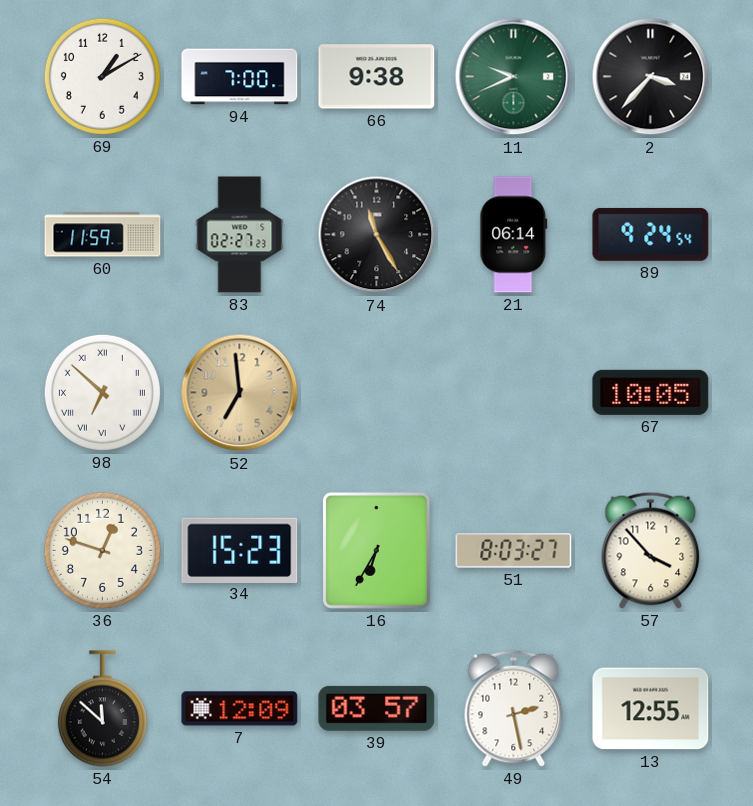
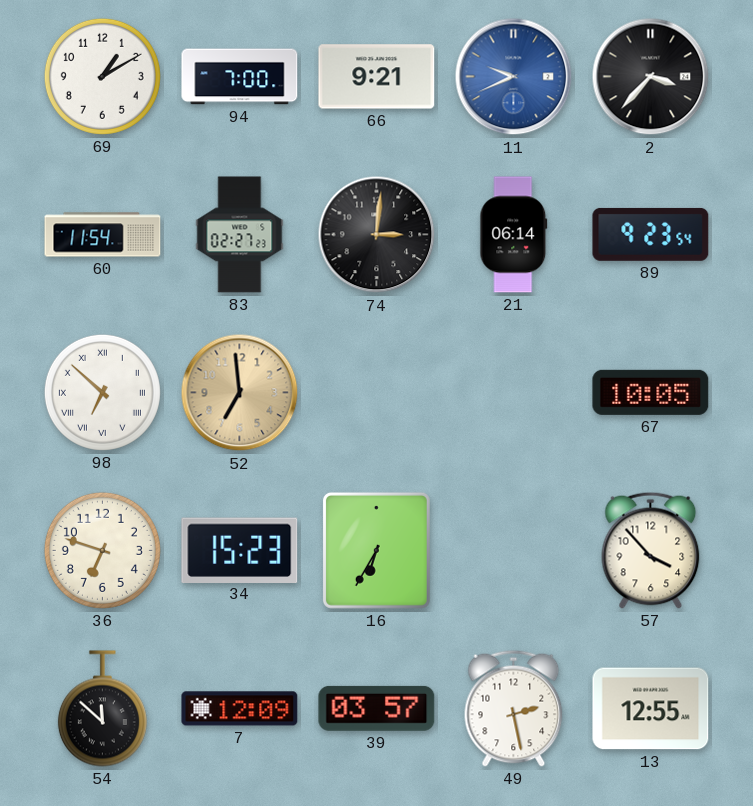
66: 9:38 -> 9:21 (377, 77)
11 dial: green -> blue (514, 77)
60: 11:59 -> 11:54 (103, 235)
74: 11:25 -> 3:01 (377, 235)
89: 9:24 -> 9:23 (651, 234)
36: 12:48 -> 6:48 (102, 550)
51: 8:03 -> none (514, 551)
